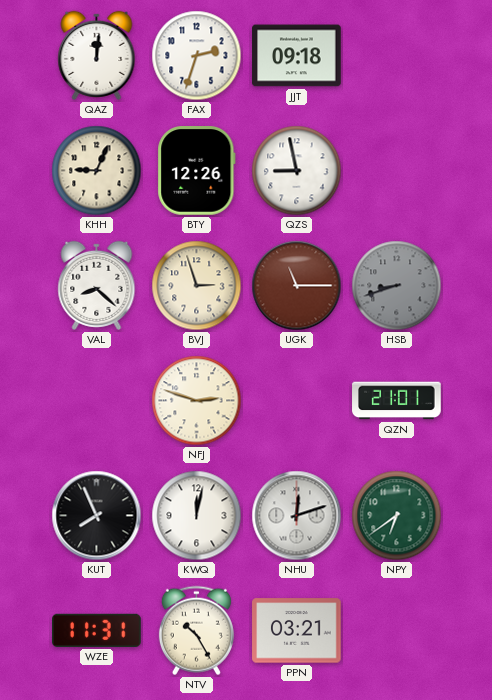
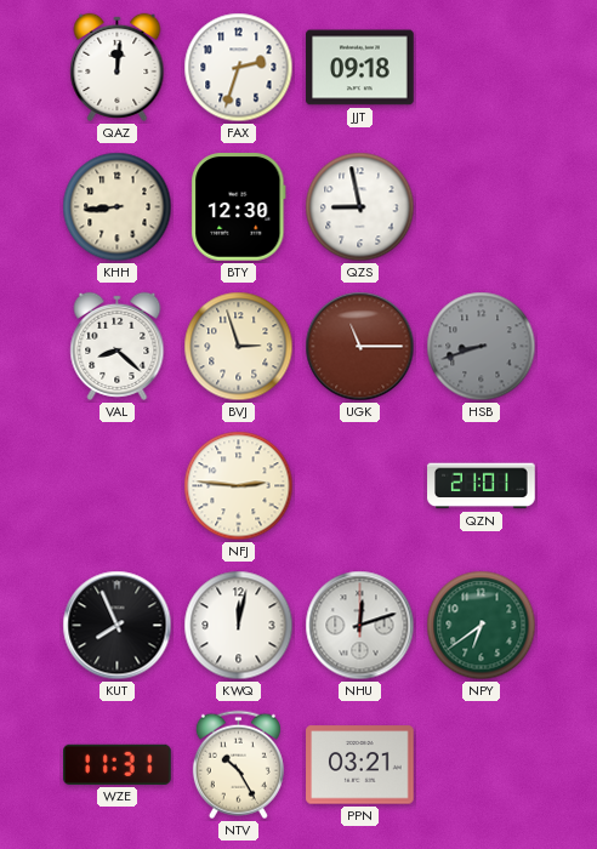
KHH: 9:04 -> 8:44 (118, 207)
BTY: 12:26 -> 12:30 (239, 207)
NFJ: 2:48 -> 2:46 (239, 486)
